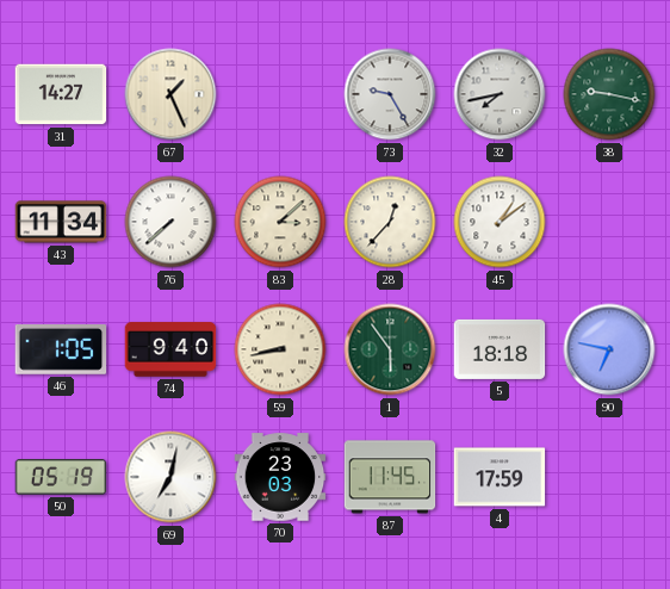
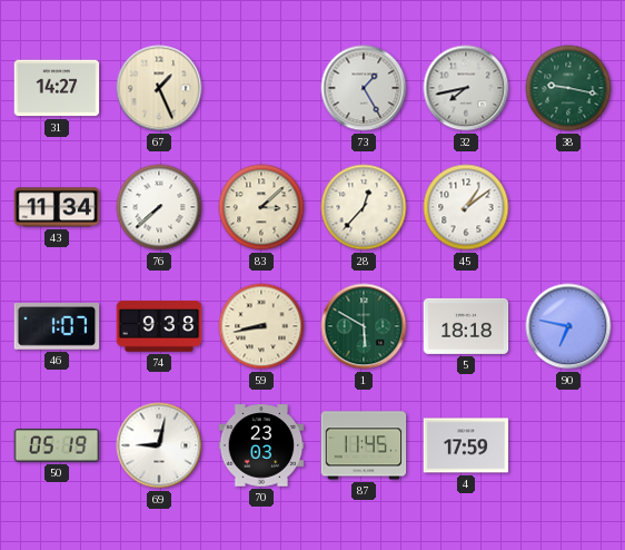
73: 9:25 -> 1:25 (364, 88)
46: 1:05 -> 1:07 (57, 327)
74: 9:40 -> 9:38 (159, 326)
1: 5:54 -> 5:50 (364, 326)
69: 7:02 -> 9:02 (159, 445)
